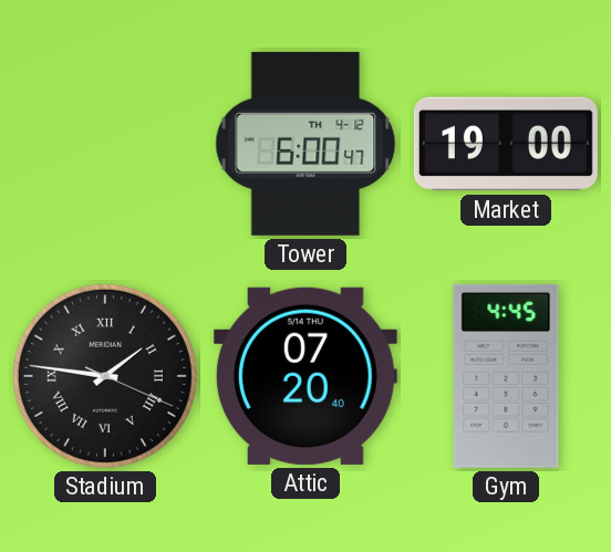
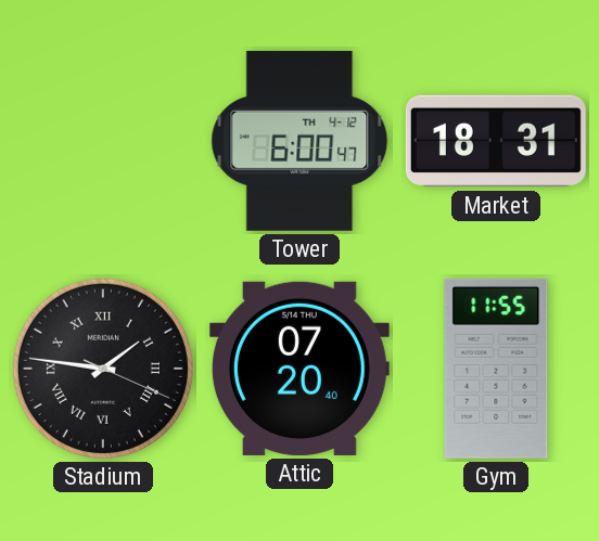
Market: 19:00 -> 18:31 (496, 141)
Gym: 4:45 -> 11:55 (496, 369)
